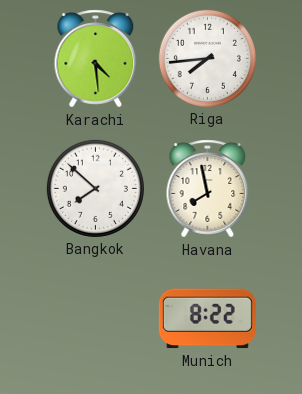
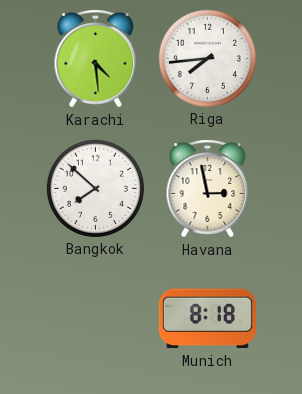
Havana: 7:58 -> 2:58 (208, 189)
Munich: 8:22 -> 8:18 (207, 319)
